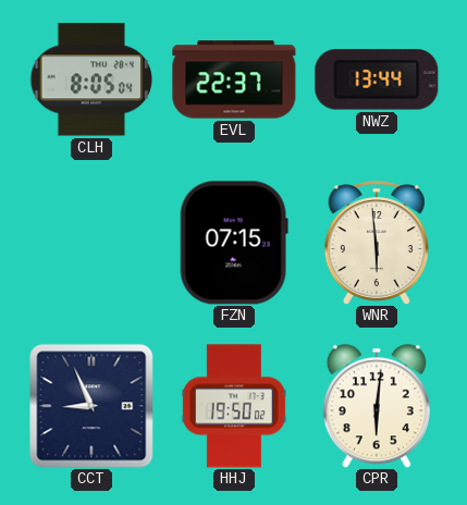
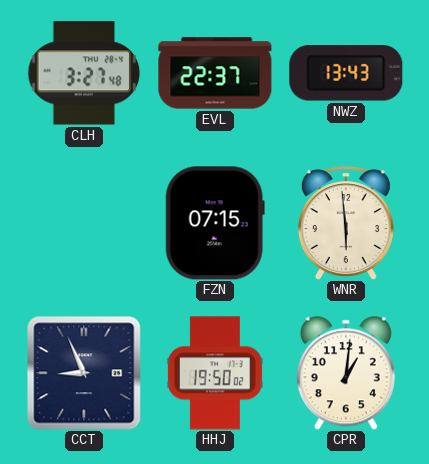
CLH: 8:05 -> 3:27 (83, 73)
NWZ: 13:44 -> 13:43 (346, 73)
CPR: 6:01 -> 1:01 (346, 373)
